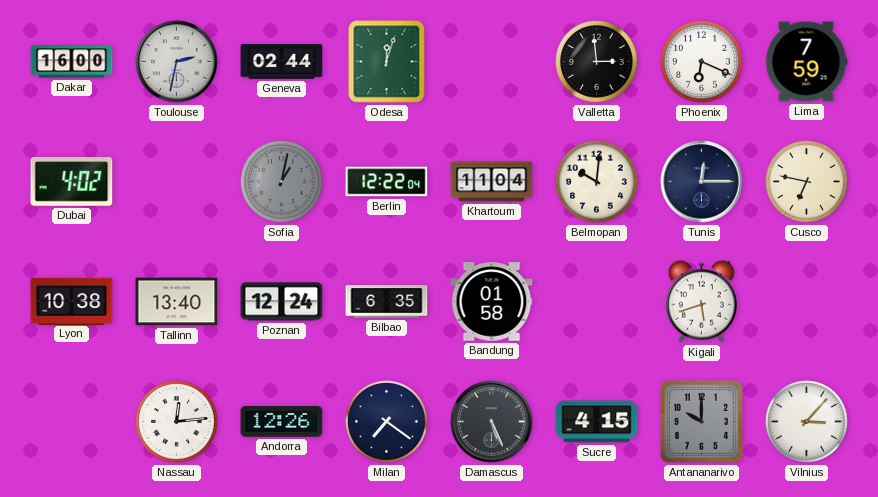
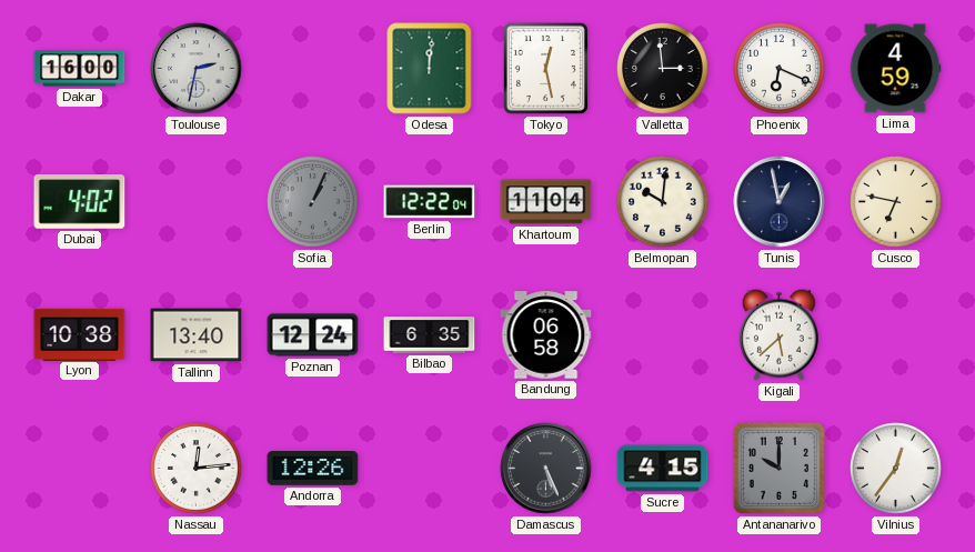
Geneva: 02:44 -> none (282, 62)
Odesa: 12:03 -> 12:01 (430, 69)
Tokyo: none -> 12:28 (545, 68)
Lima: 7:59 -> 4:59 (895, 69)
Sofia: 1:02 -> 1:04 (313, 202)
Tunis: 12:15 -> 12:58 (780, 202)
Bandung: 01:58 -> 06:58 (546, 335)
Kigali: 5:42 -> 5:38 (778, 334)
Milan: 7:21 -> none (387, 422)
Vilnius: 3:07 -> 12:36 (896, 469)
